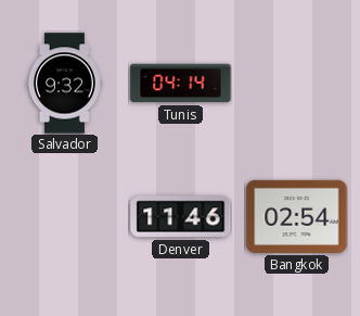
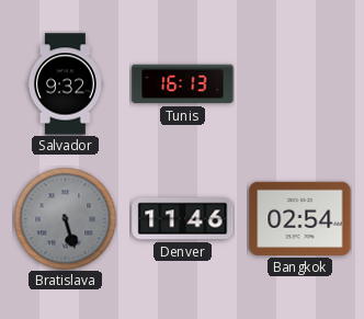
Tunis: 04:14 -> 16:13 (183, 84)
Bratislava: none -> 5:27 (65, 218)
